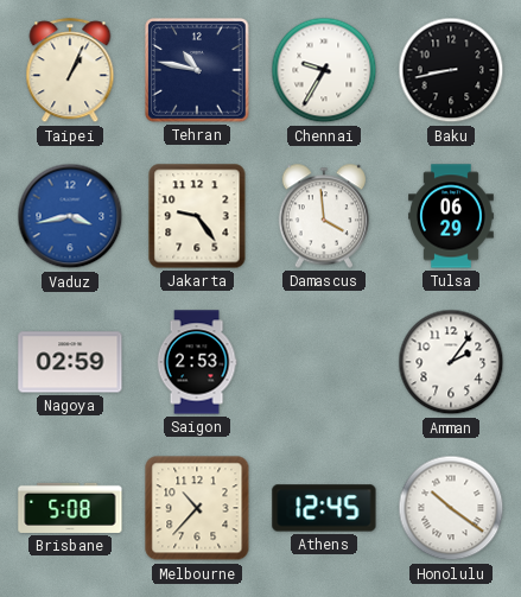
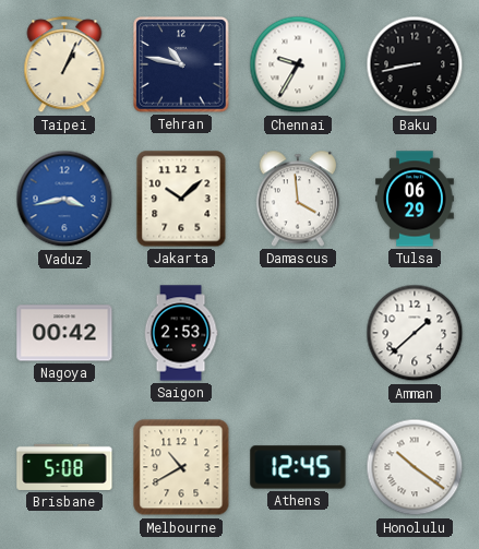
Jakarta: 9:24 -> 10:08 (181, 199)
Nagoya: 02:59 -> 00:42 (64, 333)
Amman: 2:06 -> 1:38 (415, 333)
Melbourne: 10:37 -> 10:40 (181, 467)
